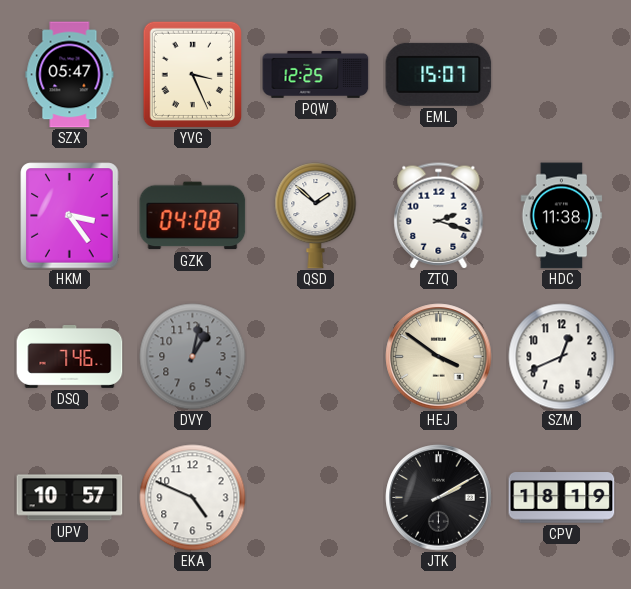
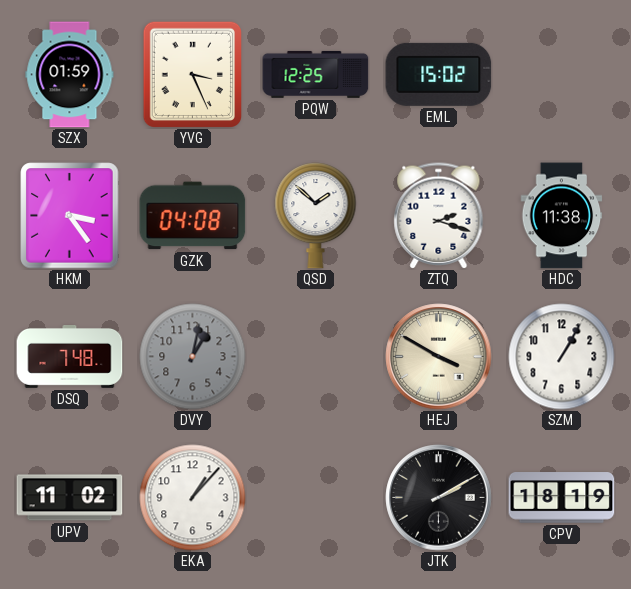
SZX: 05:47 -> 01:59 (70, 75)
EML: 15:07 -> 15:02 (439, 74)
DSQ: 7:46 -> 7:48 (70, 357)
HEJ: 3:51 -> 3:50 (439, 357)
SZM: 12:41 -> 1:05 (562, 357)
UPV: 10:57 -> 11:02 (70, 498)
EKA: 4:49 -> 1:07 (193, 498)
